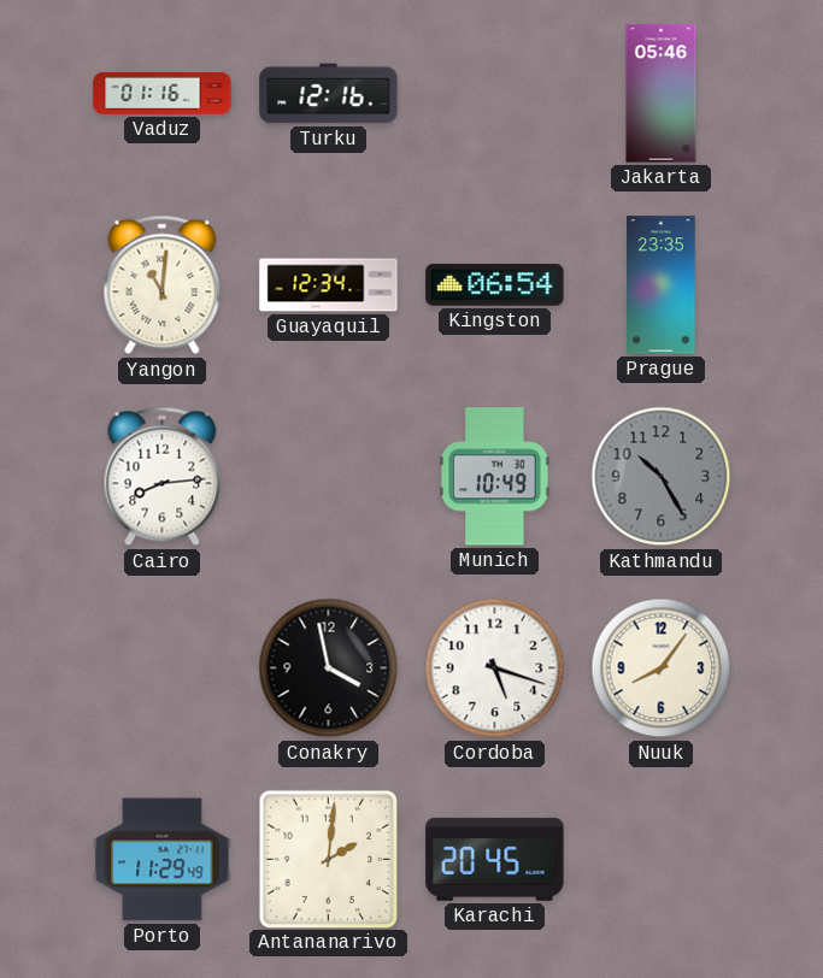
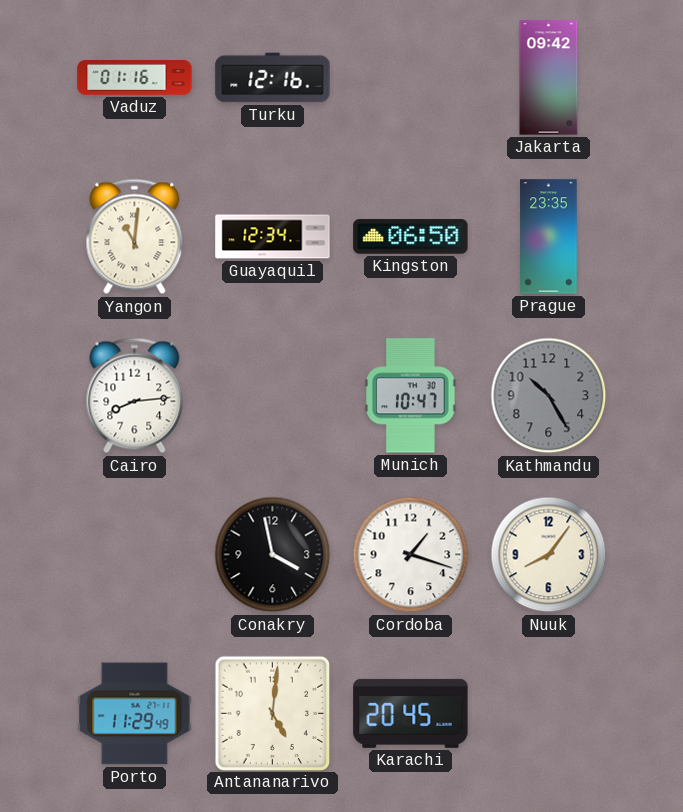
Jakarta: 05:46 -> 09:42 (549, 78)
Kingston: 06:54 -> 06:50 (411, 237)
Munich: 10:49 -> 10:47 (411, 396)
Cordoba: 5:18 -> 1:18 (411, 555)
Antananarivo: 2:01 -> 5:01 (272, 713)
